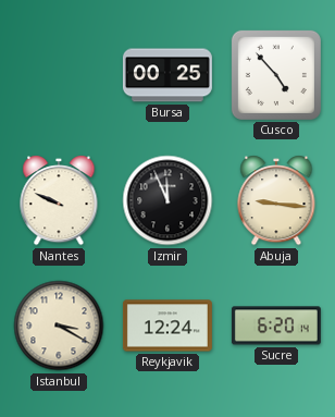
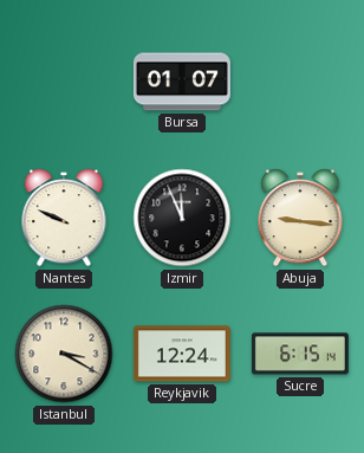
Bursa: 00:25 -> 01:07 (182, 82)
Cusco: 4:53 -> none (276, 75)
Sucre: 6:20 -> 6:15 (300, 354)
